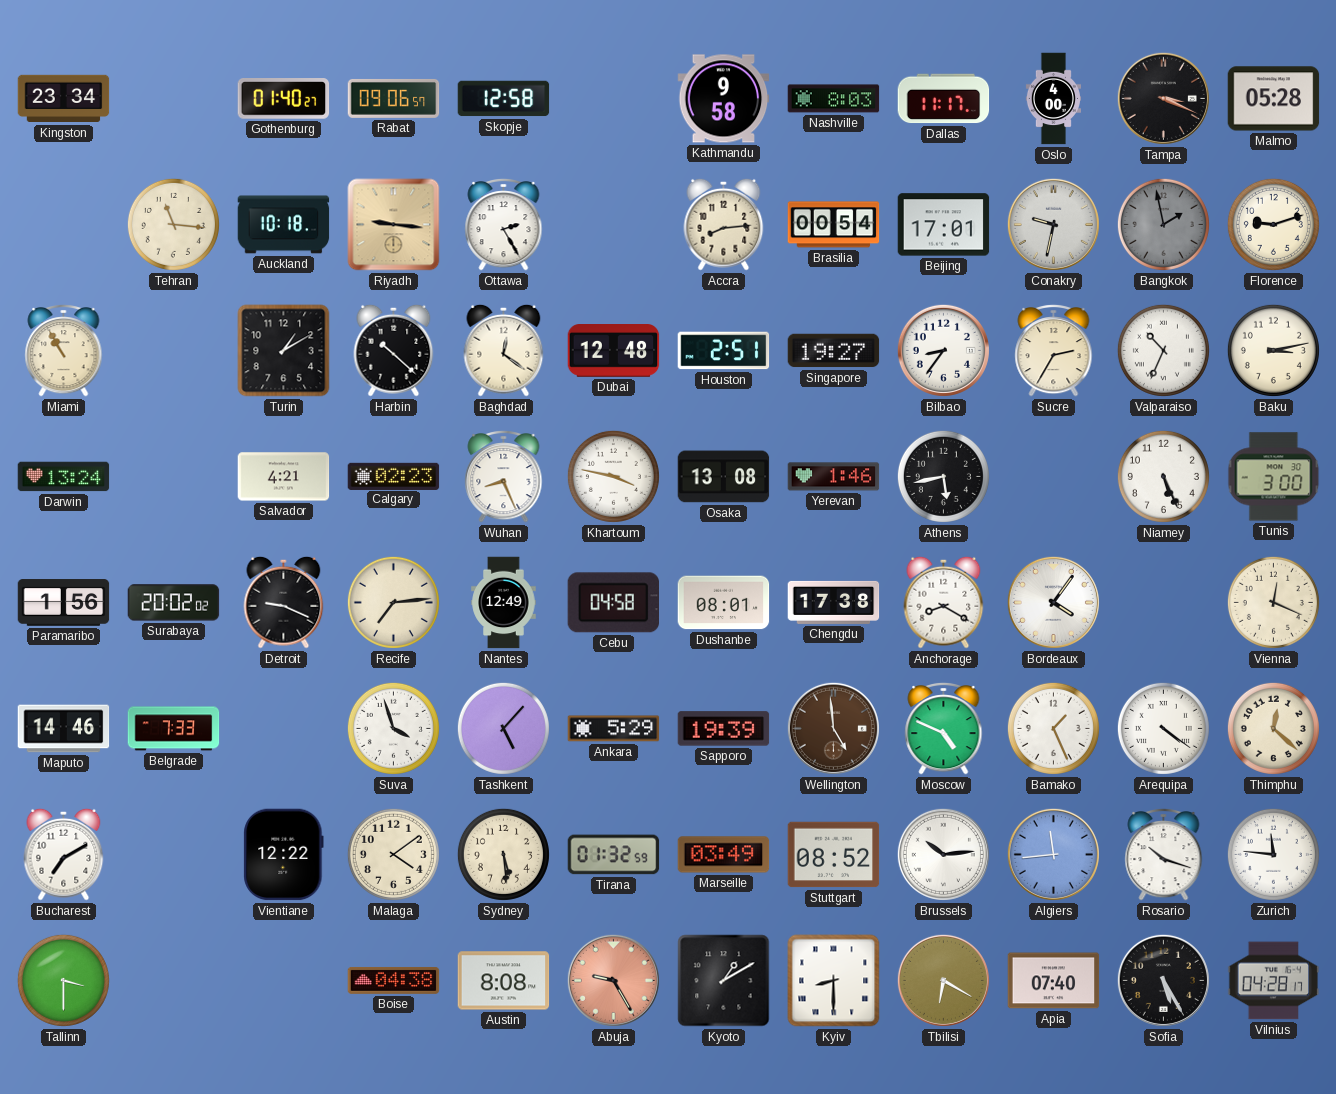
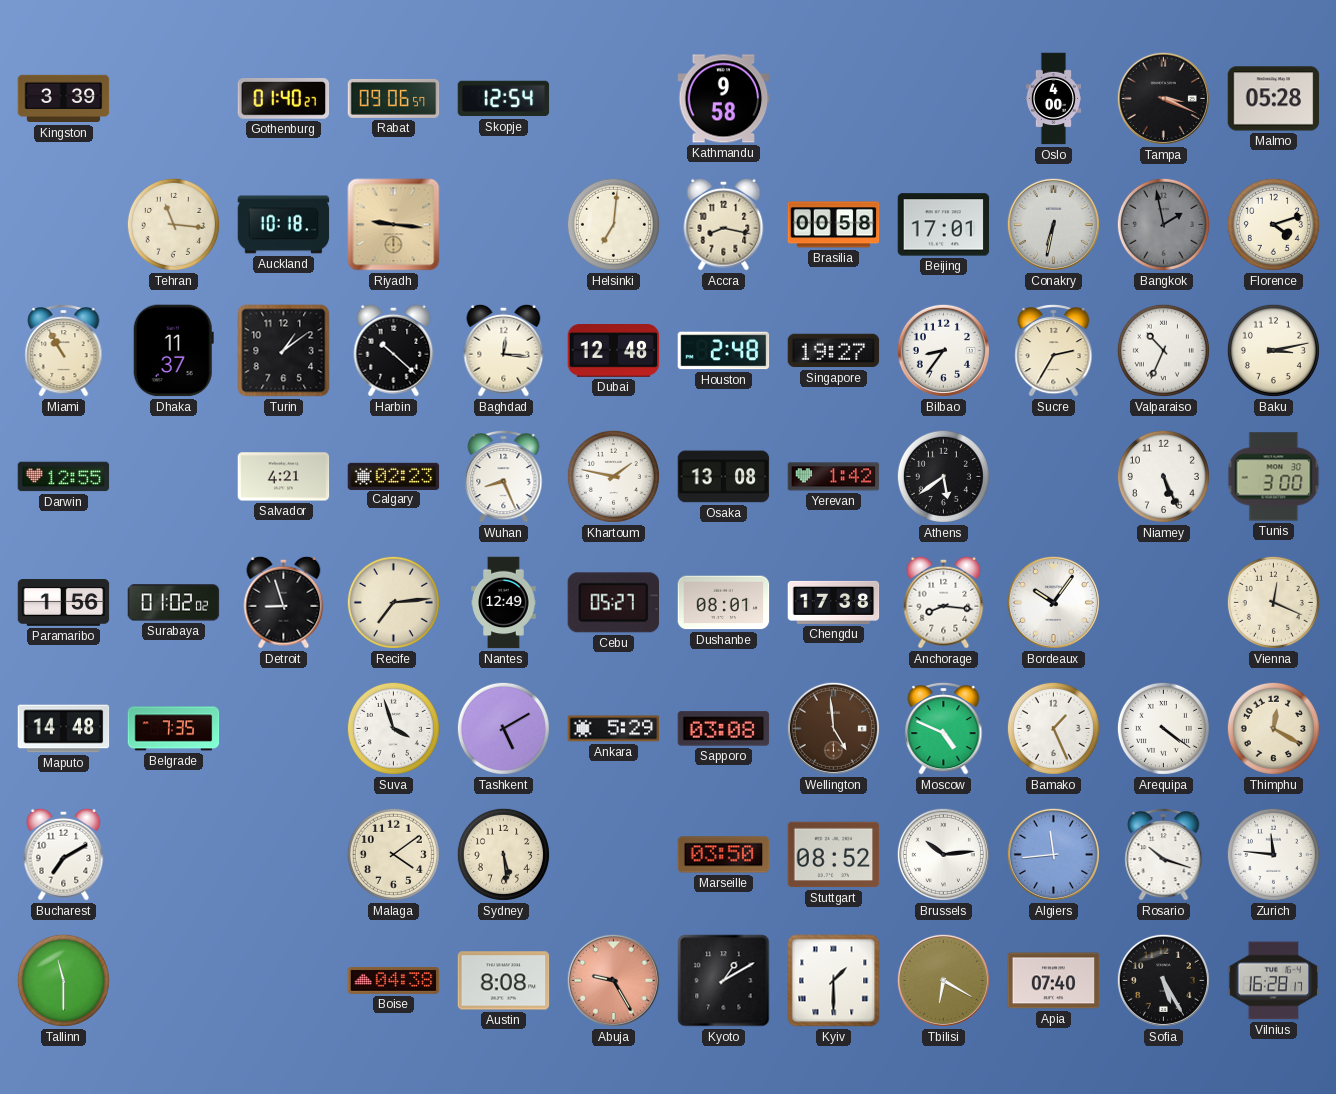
Kingston: 23:34 -> 3:39 (64, 99)
Skopje: 12:58 -> 12:54 (504, 99)
Nashville: 8:03 -> none (834, 99)
Dallas: 11:17 -> none (944, 99)
Ottawa: 2:25 -> none (504, 224)
Helsinki: none -> 7:01 (613, 224)
Accra: 8:14 -> 8:17 (724, 224)
Brasilia: 00:54 -> 00:58 (834, 225)
Conakry: 9:32 -> 6:32 (1053, 224)
Florence: 9:12 -> 4:12 (1273, 224)
Dhaka: none -> 11:37 (173, 351)
Turin: 1:10 -> 1:09 (284, 351)
Baghdad: 12:21 -> 12:16 (504, 350)
Houston: 2:51 -> 2:48 (724, 351)
Darwin: 13:24 -> 12:55 (64, 477)
Khartoum: 3:47 -> 1:47 (613, 476)
Yerevan: 1:46 -> 1:42 (834, 477)
Athens: 5:43 -> 5:39 (943, 476)
Surabaya: 20:02 -> 01:02 (174, 603)
Detroit: 9:19 -> 8:57 (284, 602)
Cebu: 04:58 -> 05:27 (613, 603)
Anchorage: 8:20 -> 8:16 (944, 602)
Bordeaux: 4:06 -> 10:06 (1053, 602)
Maputo: 14:46 -> 14:48 (64, 729)
Belgrade: 7:33 -> 7:35 (174, 729)
Tashkent: 5:07 -> 5:10 (503, 728)
Sapporo: 19:39 -> 03:08 (724, 729)
Thimphu: 12:22 -> 12:20 (1273, 728)
Vientiane: 12:22 -> none (284, 855)
Tirana: 01:32 -> none (614, 855)
Marseille: 03:49 -> 03:50 (724, 855)
Tallinn: 3:30 -> 11:30 (63, 980)
Kyiv: 8:30 -> 1:30 (834, 981)
Vilnius: 04:28 -> 16:28 (1274, 981)
